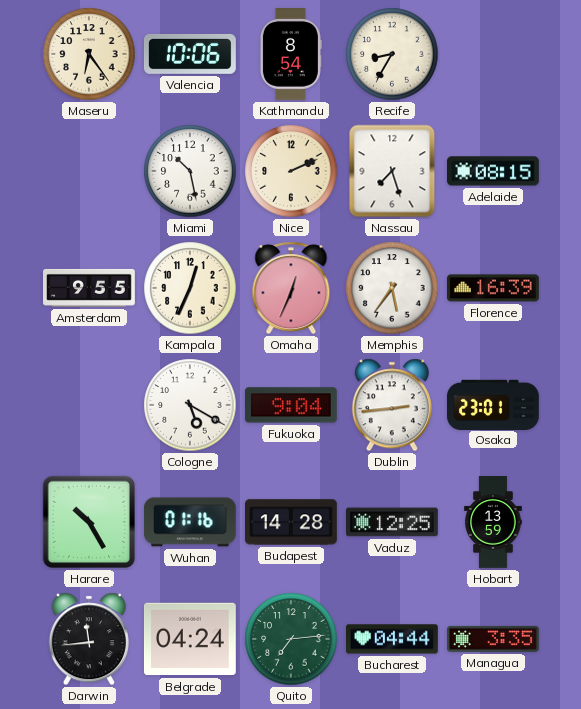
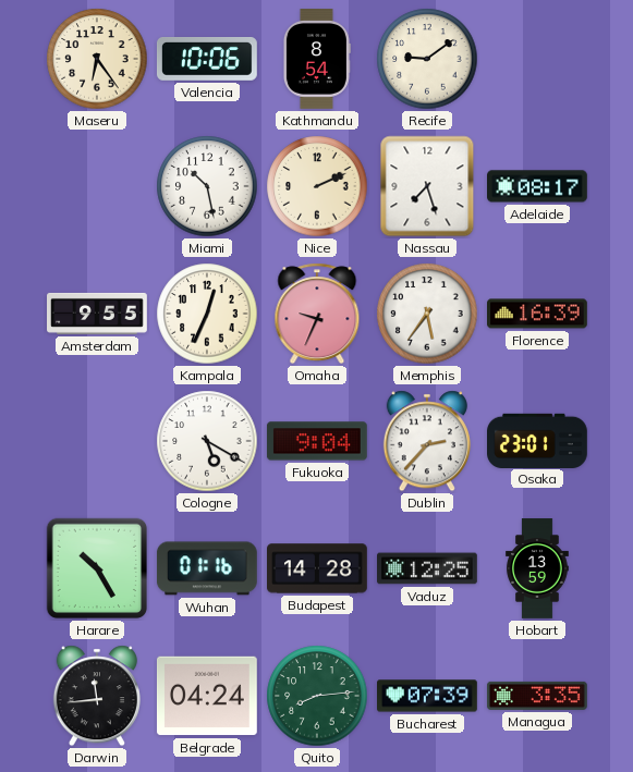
Recife: 8:35 -> 9:09 (427, 59)
Adelaide: 08:15 -> 08:17 (538, 186)
Omaha: 12:34 -> 9:34 (317, 314)
Dublin: 2:44 -> 2:37 (427, 441)
Quito: 7:14 -> 8:14 (317, 696)
Bucharest: 04:44 -> 07:39 (428, 696)
